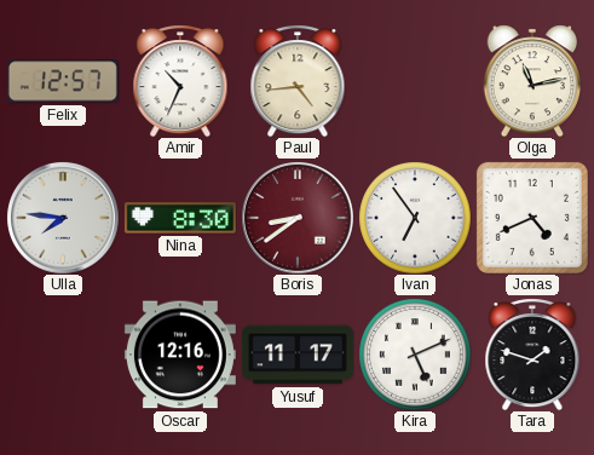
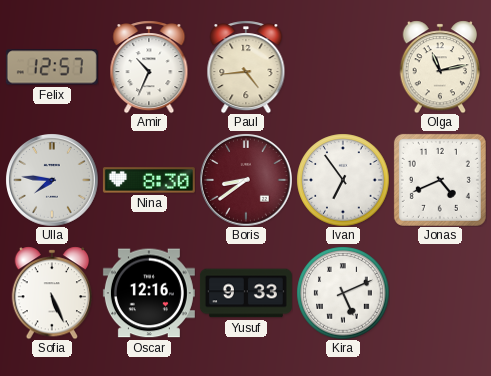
Sofia: none -> 5:26 (52, 293)
Yusuf: 11:17 -> 9:33 (246, 293)
Tara: 1:48 -> none (532, 355)
